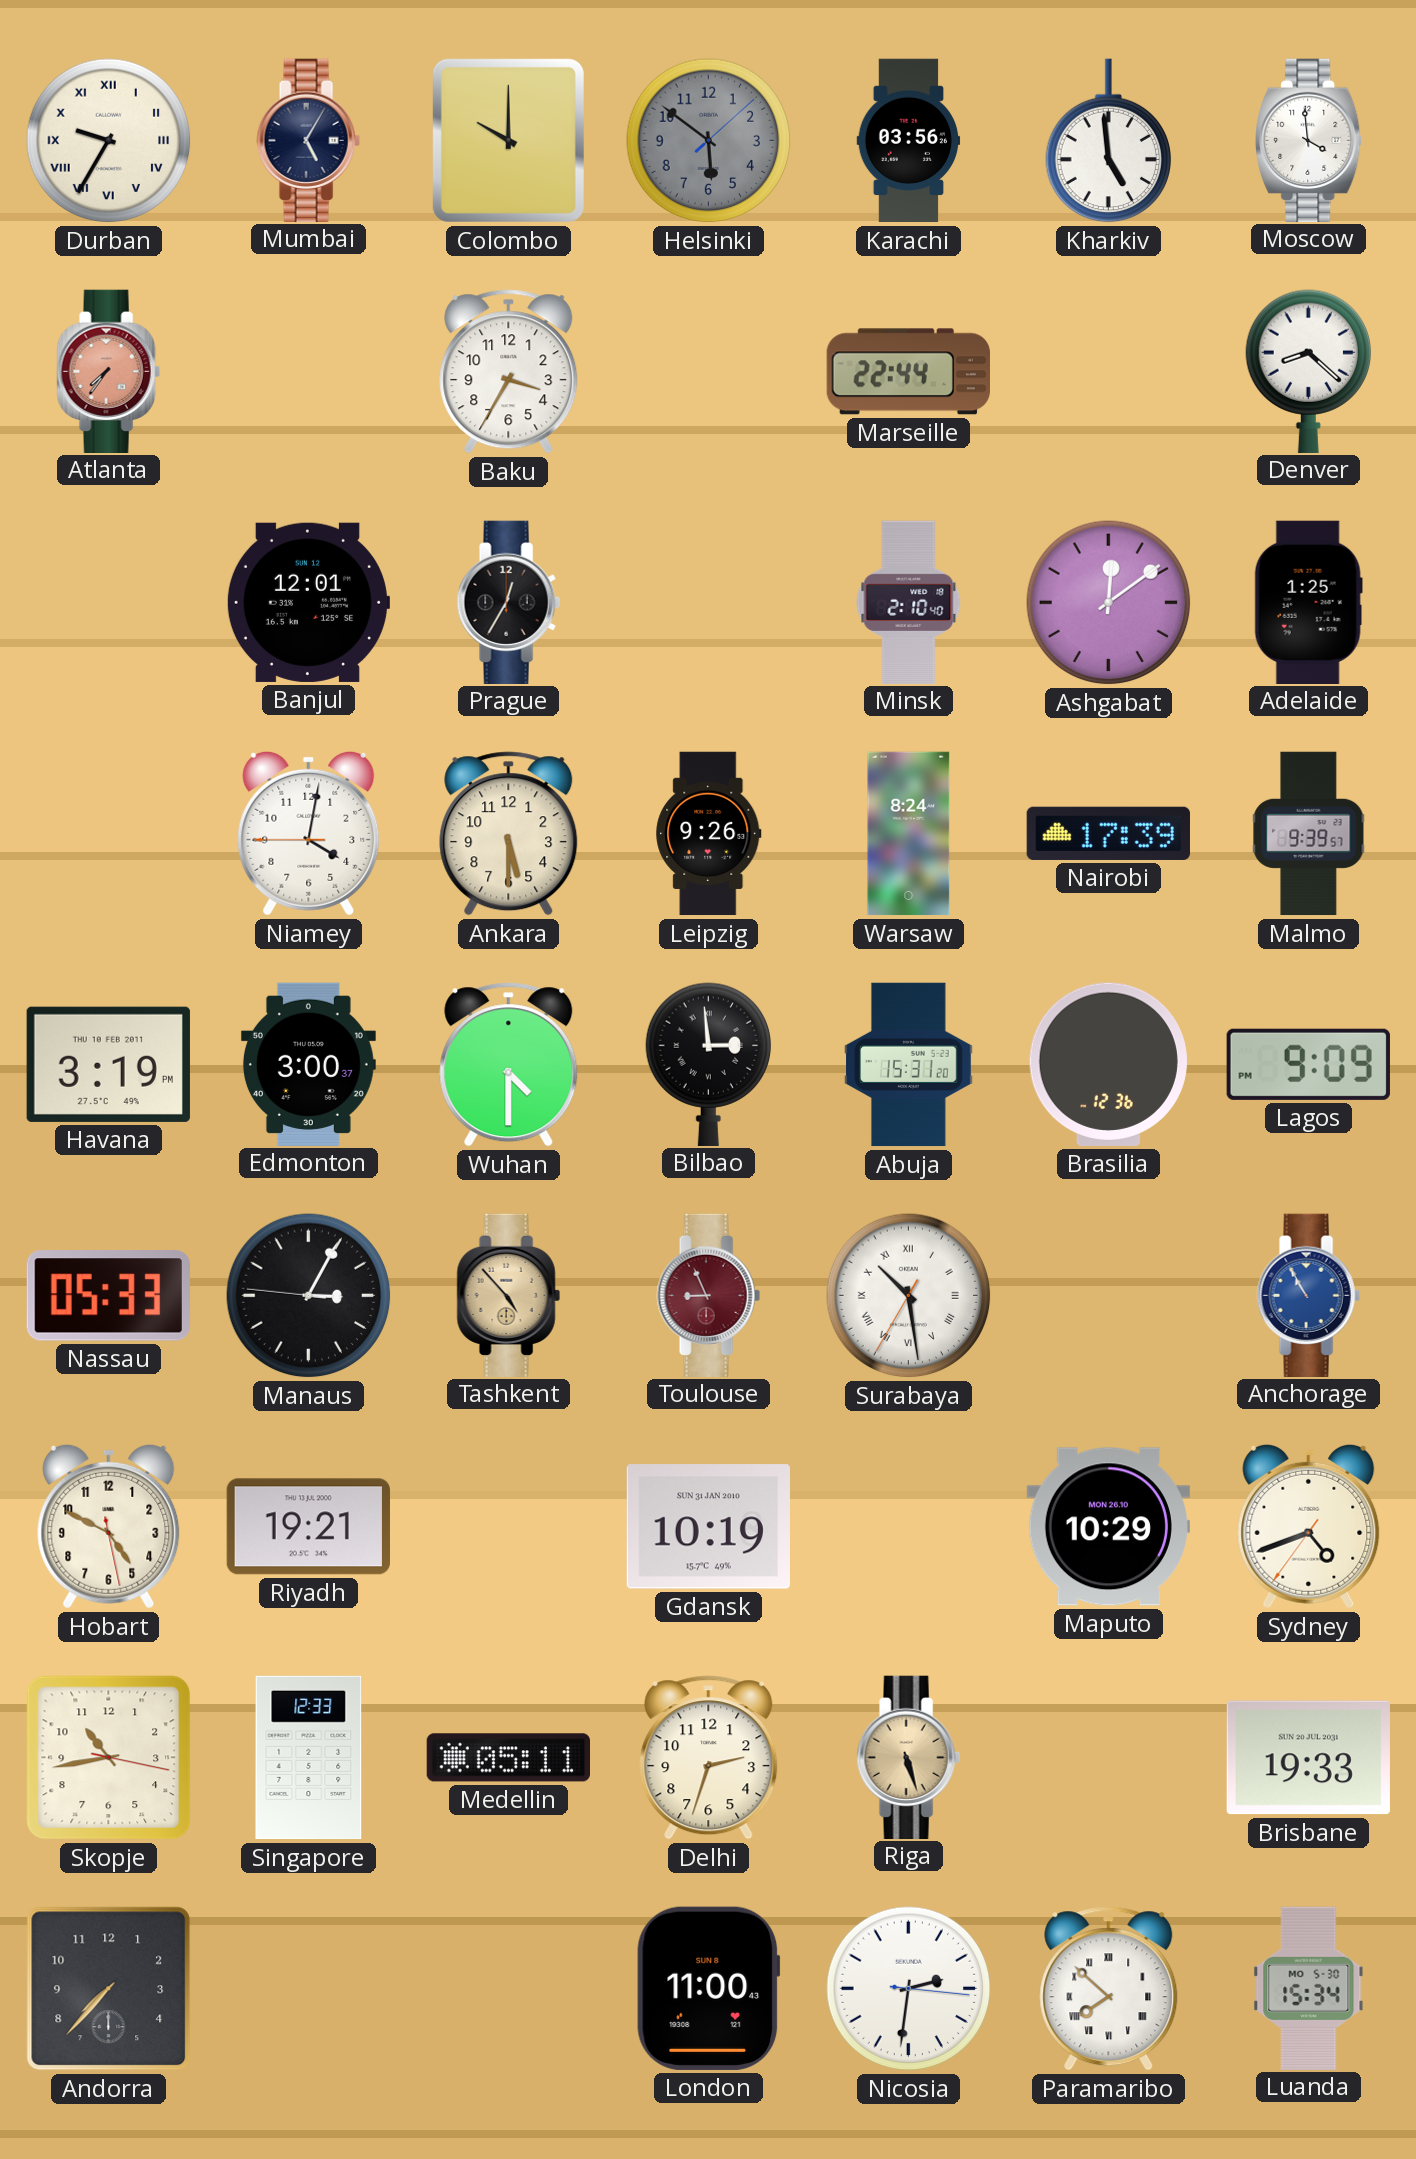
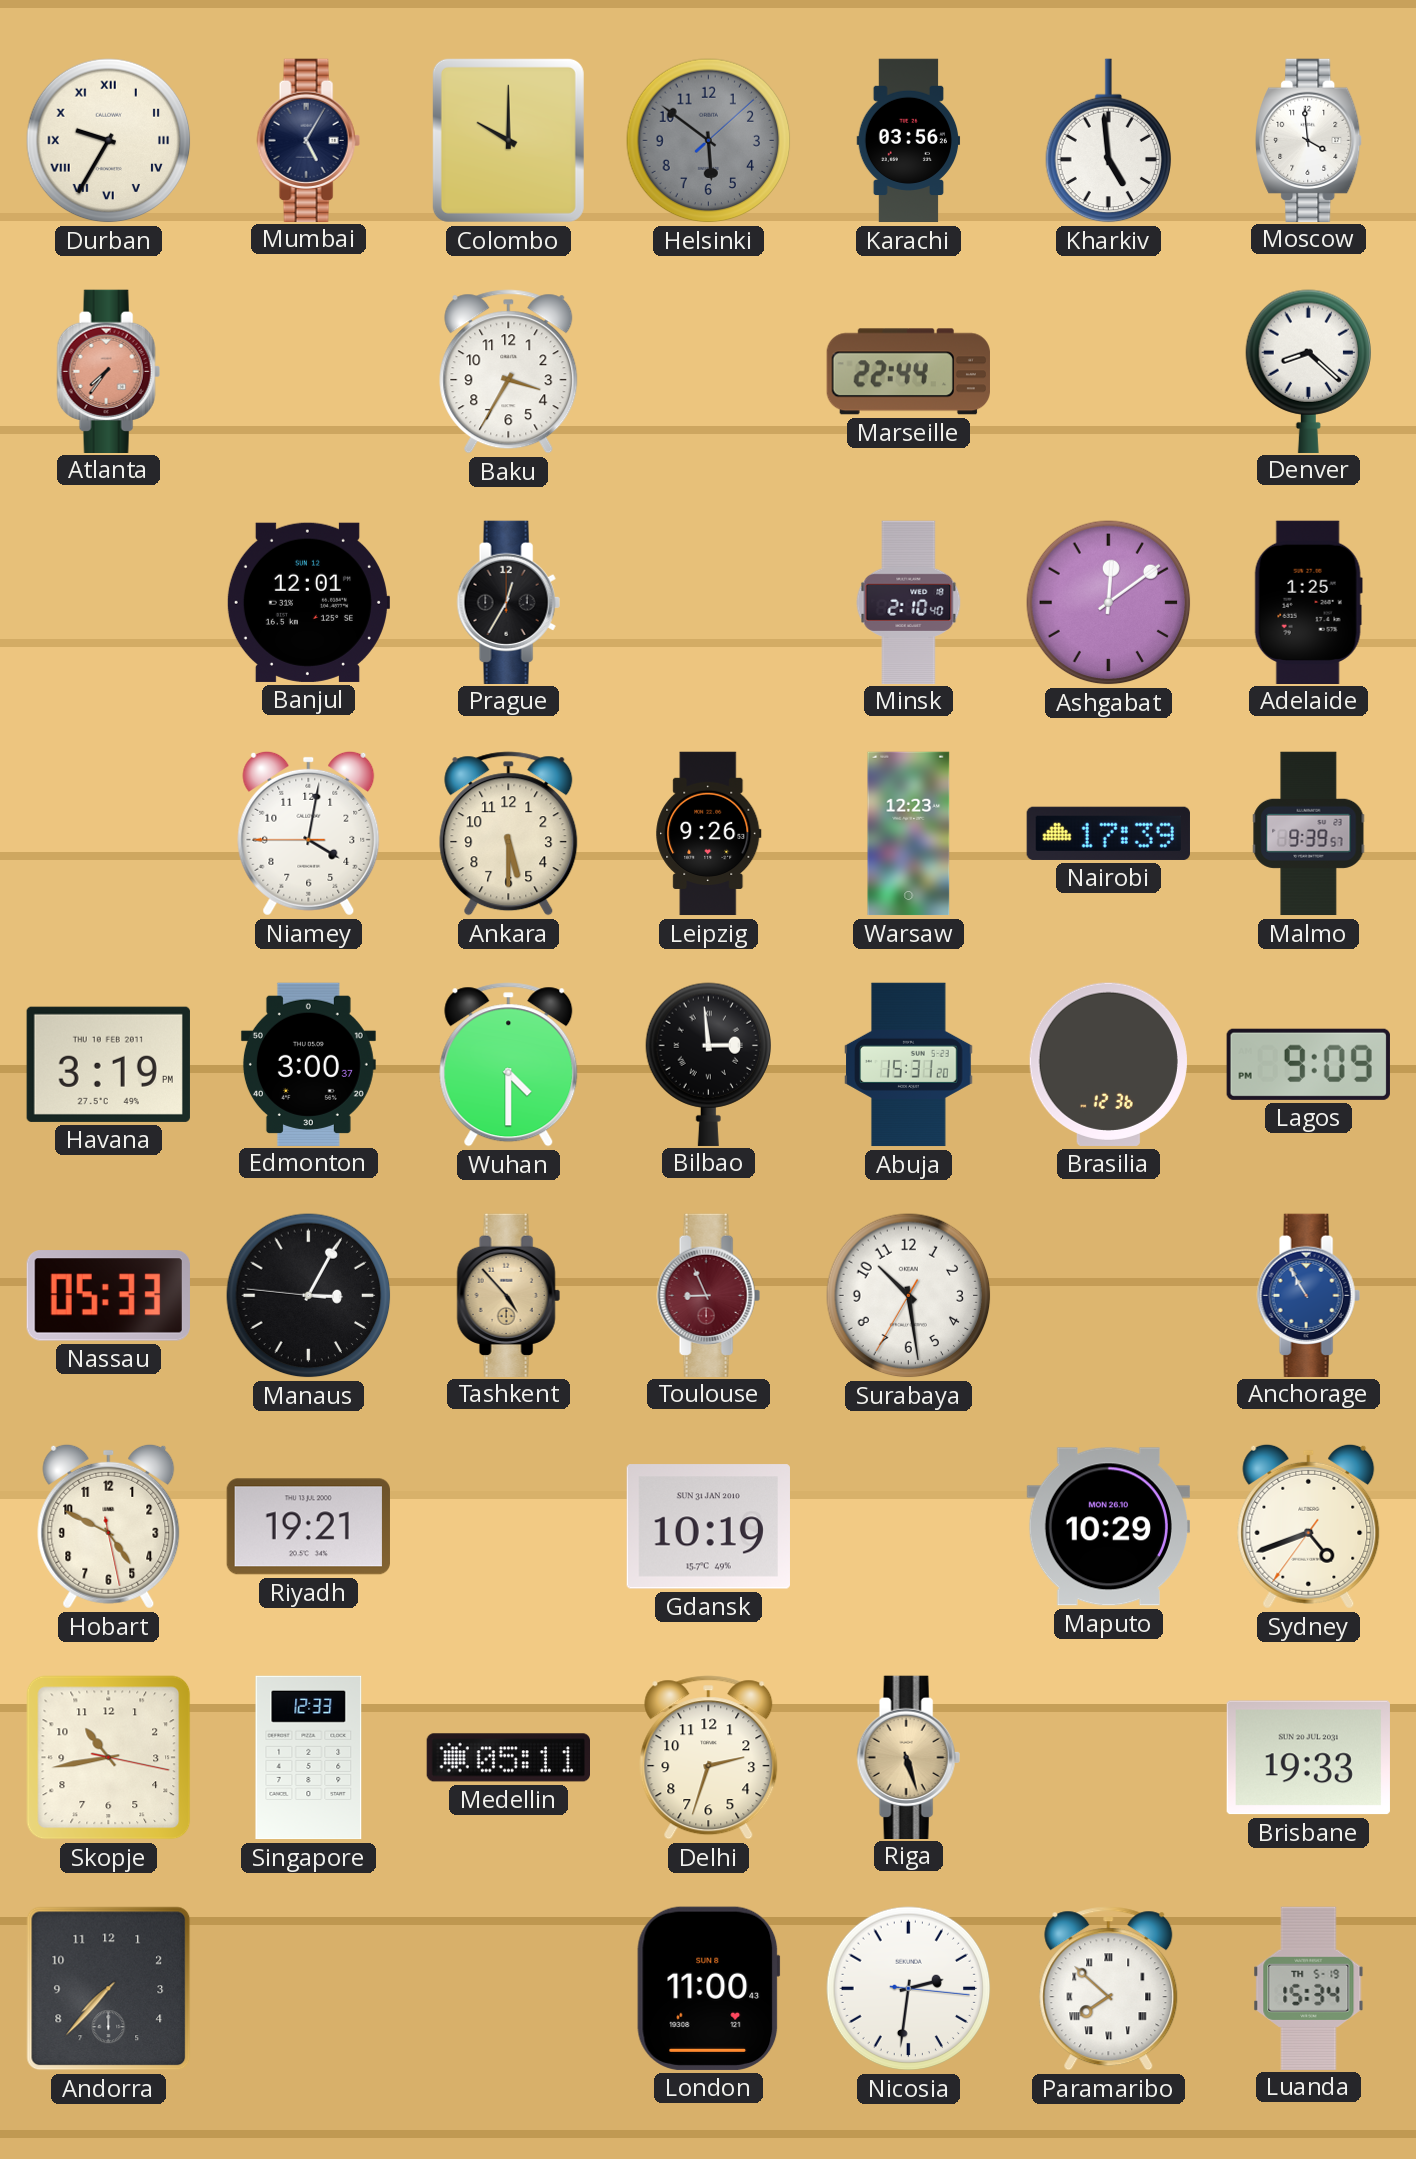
Warsaw: 8:24 -> 12:23 (909, 834)
Surabaya numerals: Roman -> Arabic (909, 1296)
Luanda date: MO 5-30 -> TH 5-19 (1309, 1988)
